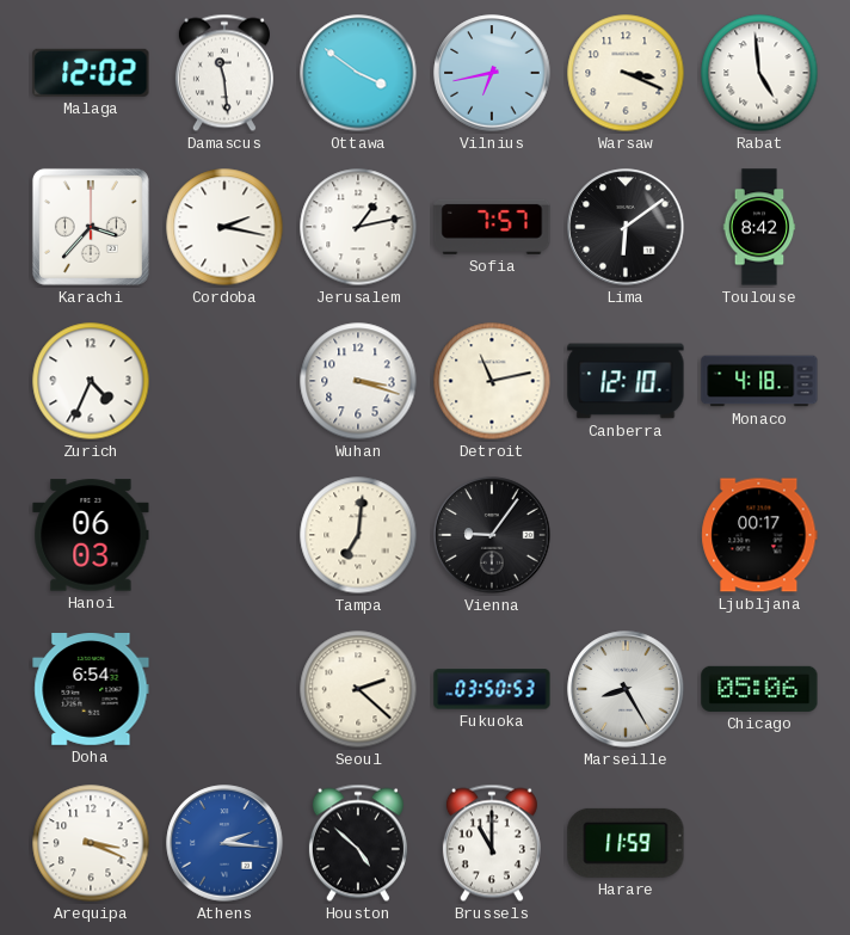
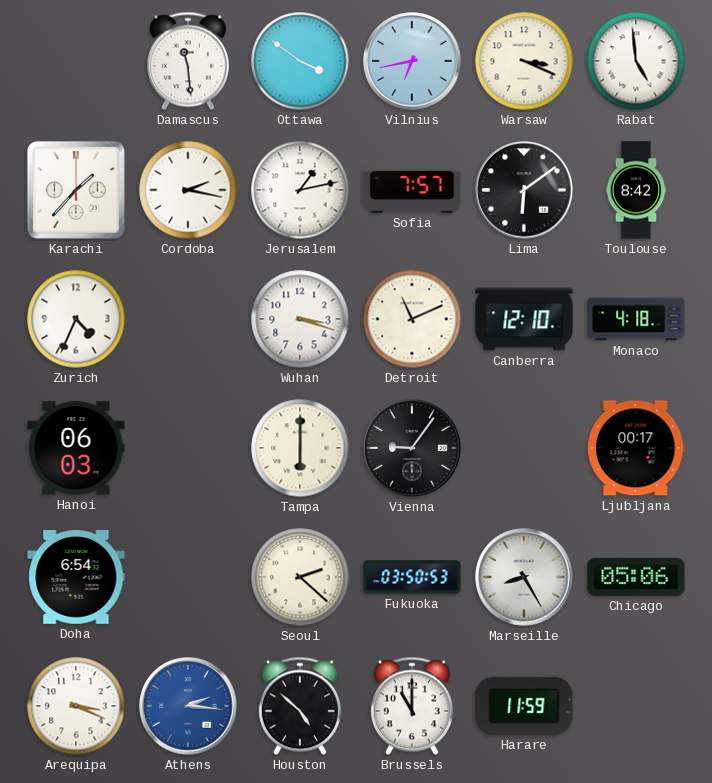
Malaga: 12:02 -> none (91, 73)
Karachi: 3:37 -> 1:37 (76, 190)
Detroit: 11:13 -> 11:11 (412, 319)
Tampa: 7:01 -> 6:00 (300, 448)
